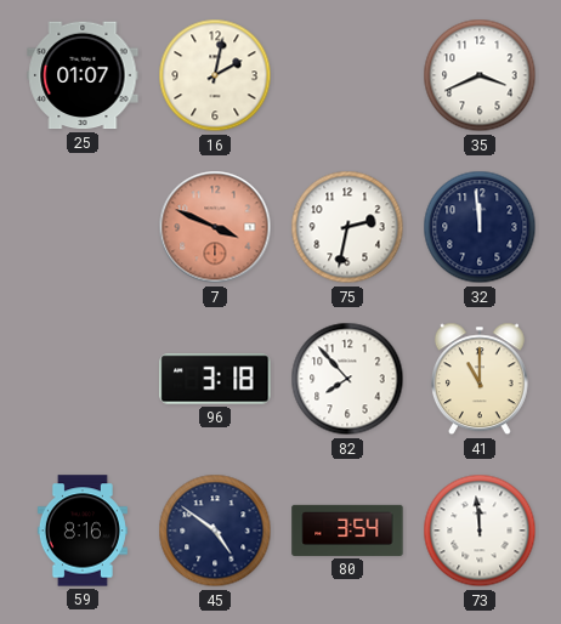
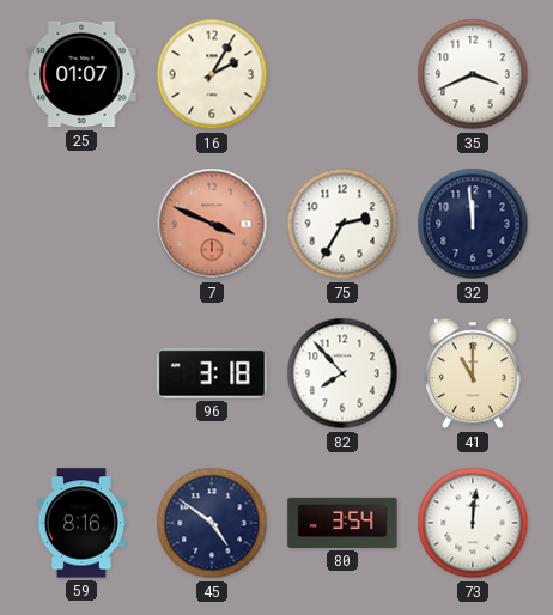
16: 2:02 -> 2:05 (212, 74)
75: 2:32 -> 2:35 (342, 224)
73: 11:59 -> 12:01 (473, 523)
